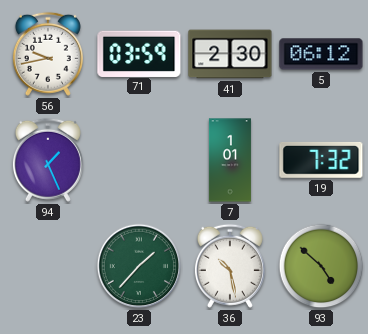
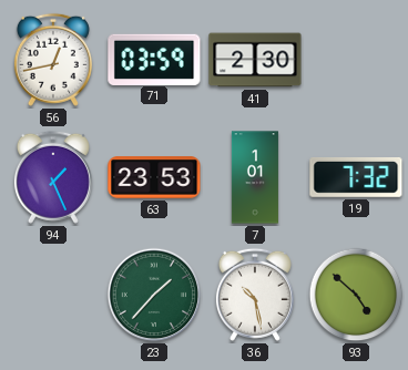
56: 9:43 -> 12:43 (53, 60)
5: 06:12 -> none (321, 54)
63: none -> 23:53 (154, 177)
